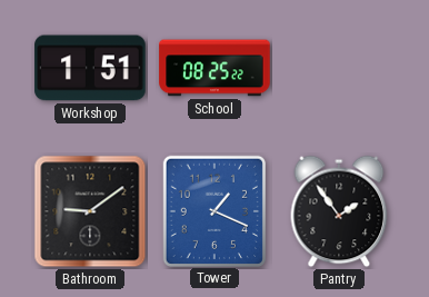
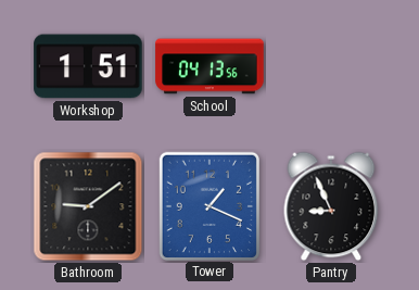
School: 08:25 -> 04:13 (210, 66)
Pantry: 1:54 -> 8:56 (331, 206)
